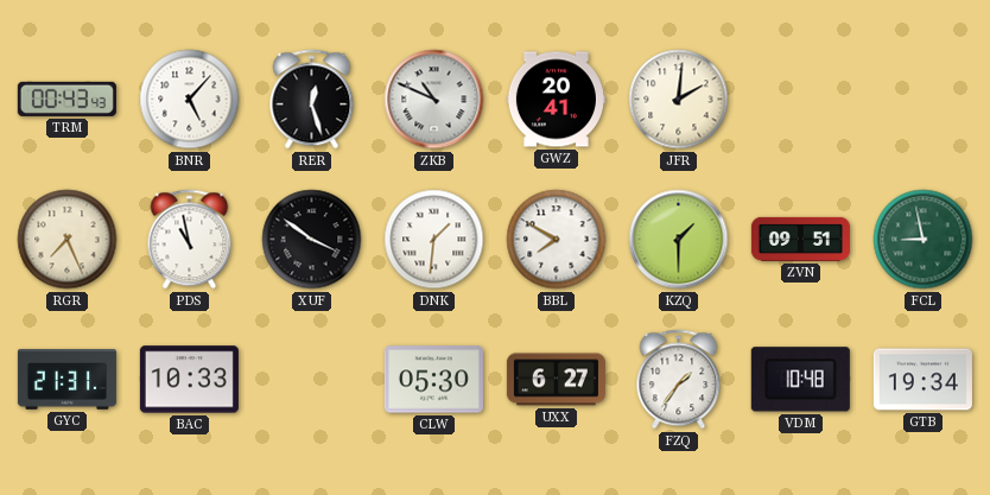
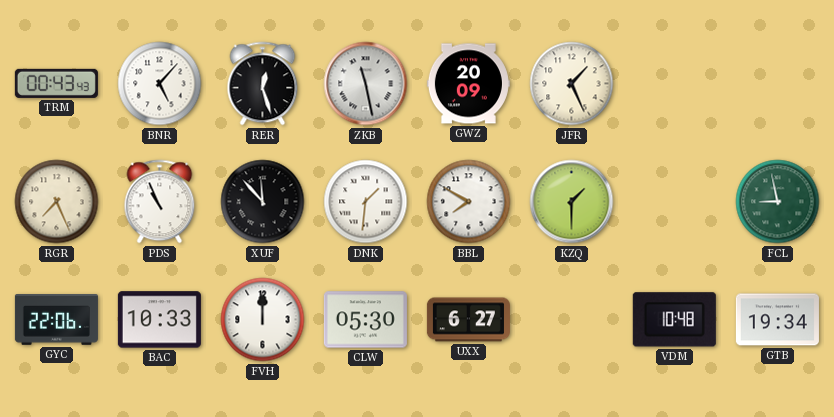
ZKB: 10:49 -> 11:28 (366, 84)
GWZ: 20:41 -> 20:09 (468, 84)
JFR: 2:01 -> 1:26 (572, 84)
PDS: 10:58 -> 10:56 (160, 202)
XUF: 3:51 -> 11:53 (263, 202)
ZVN: 09:51 -> none (800, 239)
GYC: 21:31 -> 22:06 (56, 320)
FVH: none -> 12:00 (263, 320)
FZQ: 1:36 -> none (679, 380)
